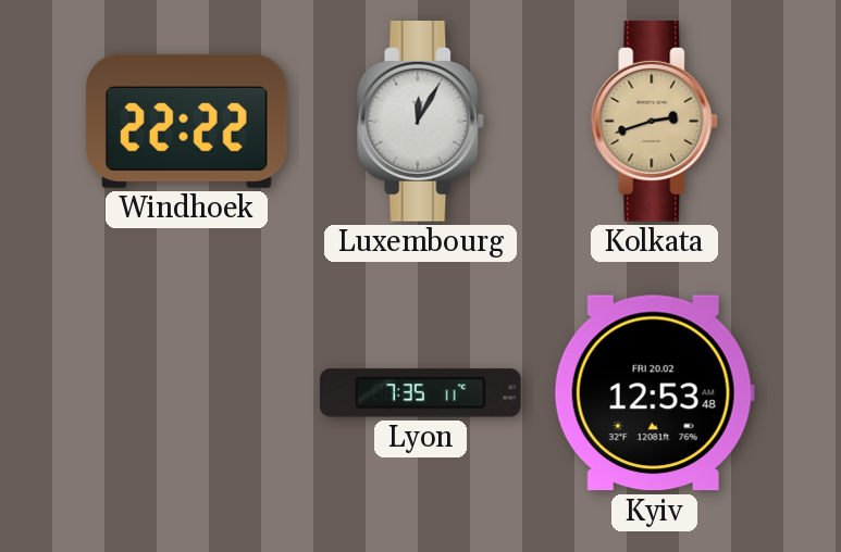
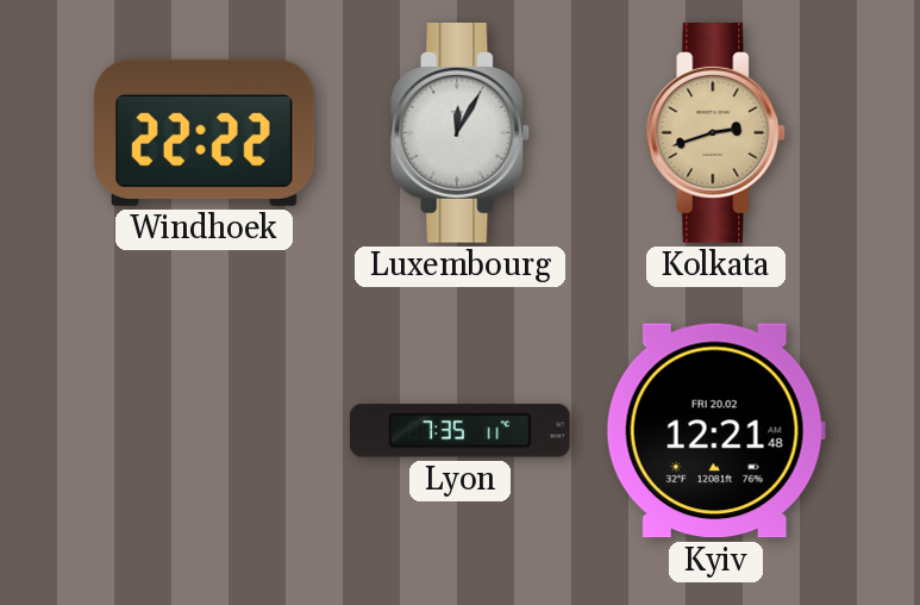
Kyiv: 12:53 -> 12:21 (715, 431)
